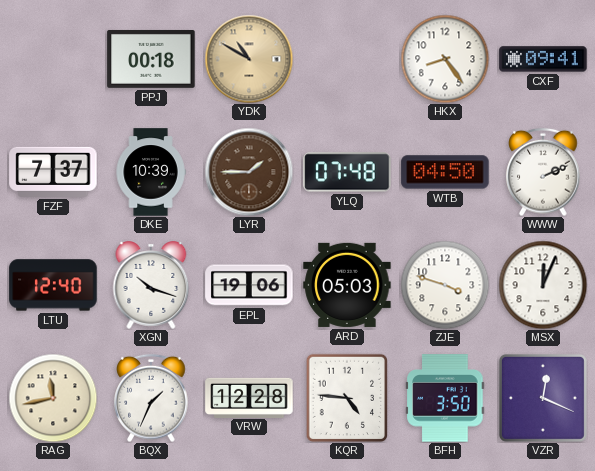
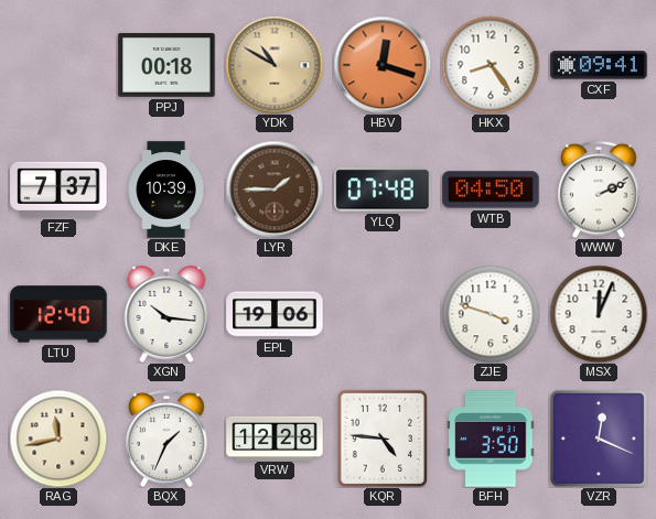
HBV: none -> 12:18 (383, 65)
XGN: 10:18 -> 10:16 (166, 314)
ARD: 05:03 -> none (347, 285)
